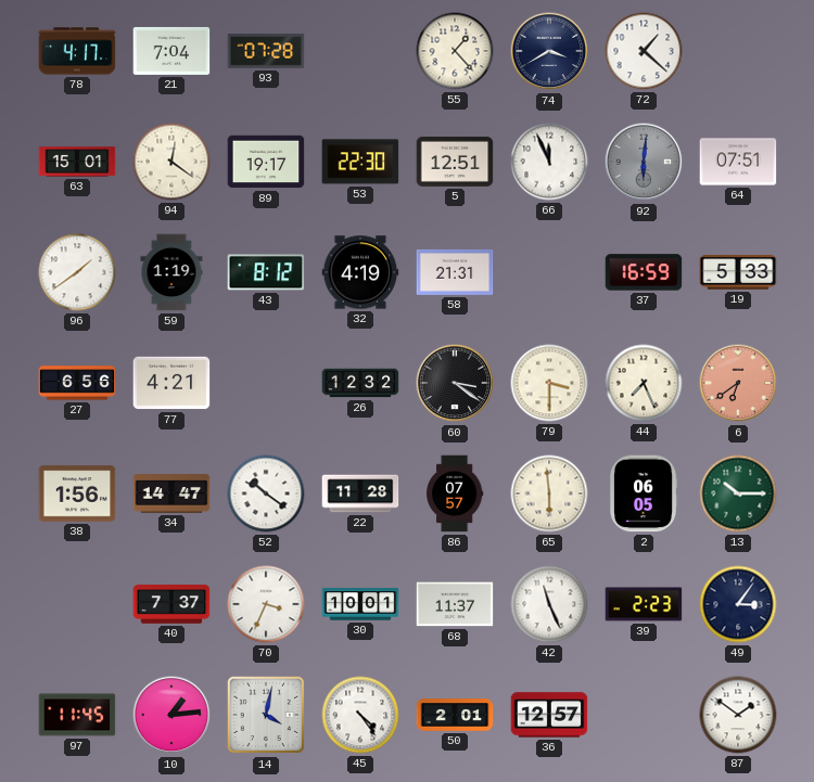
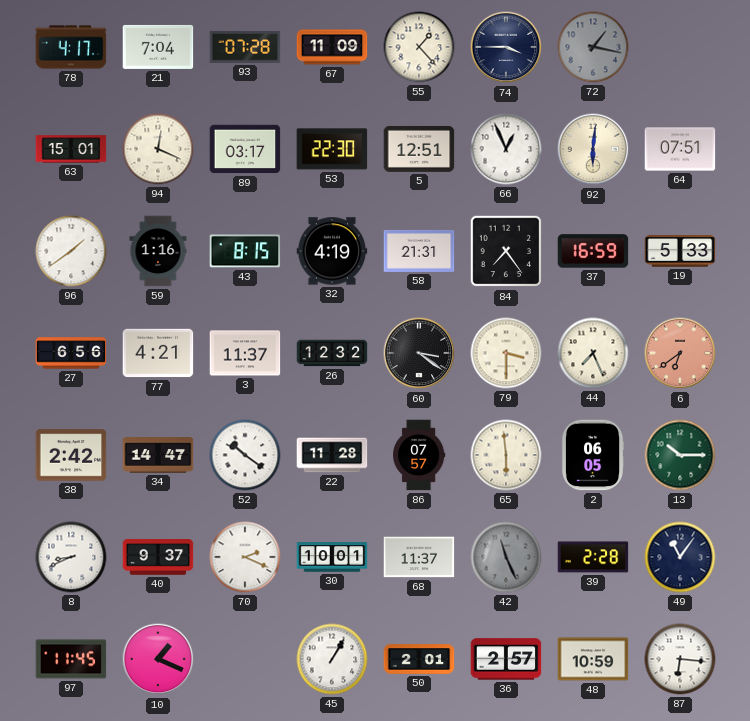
67: none -> 11:09 (332, 47)
74: 3:40 -> 3:45 (506, 47)
72: 1:22 -> 1:17 (593, 47)
72 dial: white -> grey (593, 47)
94: 12:21 -> 12:19 (158, 149)
89: 19:17 -> 03:17 (245, 149)
66: 11:56 -> 12:56 (506, 149)
92 dial: grey -> cream (593, 149)
59: 1:19 -> 1:16 (158, 251)
43: 8:12 -> 8:15 (245, 251)
84: none -> 7:24 (506, 251)
3: none -> 11:37 (245, 353)
38: 1:56 -> 2:42 (71, 455)
8: none -> 8:41 (71, 557)
40: 7:37 -> 9:37 (158, 557)
70: 3:34 -> 2:19 (245, 557)
42 dial: white -> grey (506, 557)
39: 2:23 -> 2:28 (593, 557)
49: 3:06 -> 11:06 (680, 557)
10: 1:14 -> 1:19 (158, 659)
14: 4:02 -> none (266, 715)
45: 4:24 -> 1:05 (332, 659)
36: 12:57 -> 2:57 (506, 659)
48: none -> 10:59 (593, 659)
87: 1:51 -> 6:16 (680, 659)
